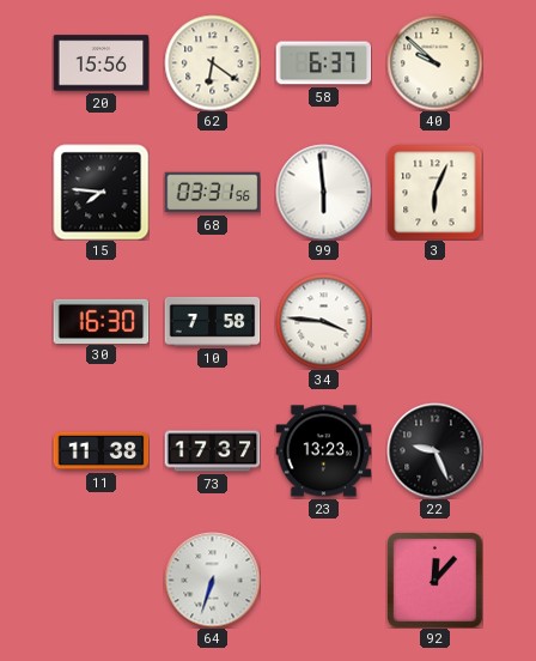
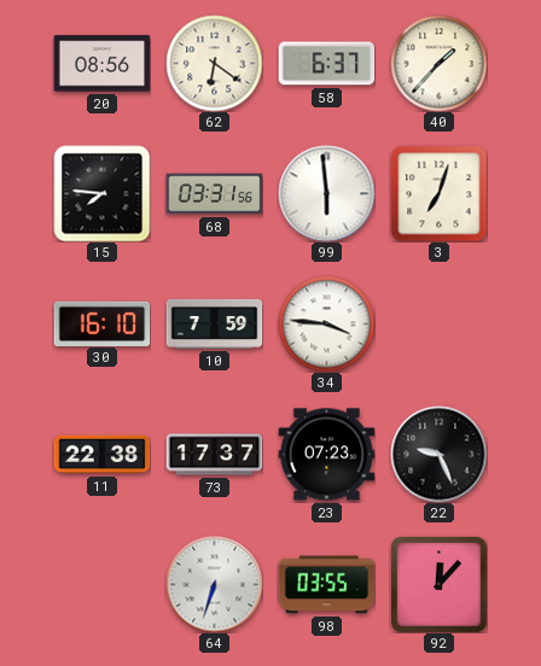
20: 15:56 -> 08:56 (101, 64)
40: 9:52 -> 1:37 (438, 63)
3: 6:04 -> 7:03 (438, 193)
30: 16:30 -> 16:10 (101, 323)
10: 7:58 -> 7:59 (214, 323)
11: 11:38 -> 22:38 (101, 455)
23: 13:23 -> 07:23 (326, 455)
98: none -> 03:55 (326, 585)
